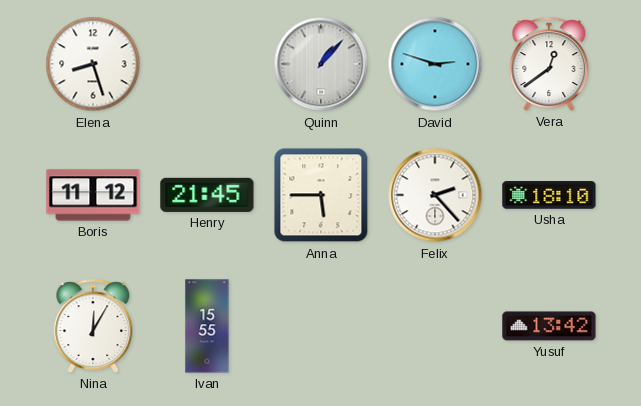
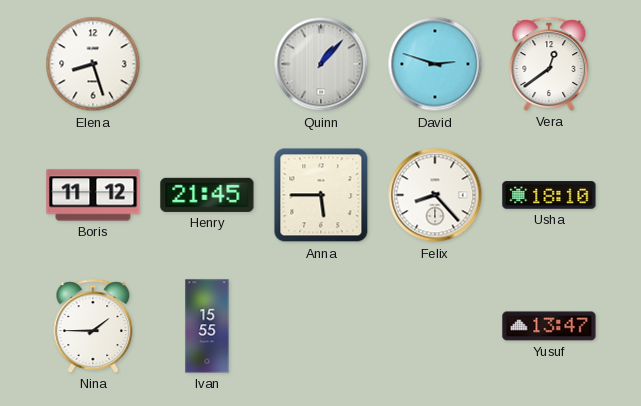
Felix: 2:23 -> 8:23 (435, 195)
Nina: 12:05 -> 1:45 (93, 326)
Yusuf: 13:42 -> 13:47 (549, 326)
